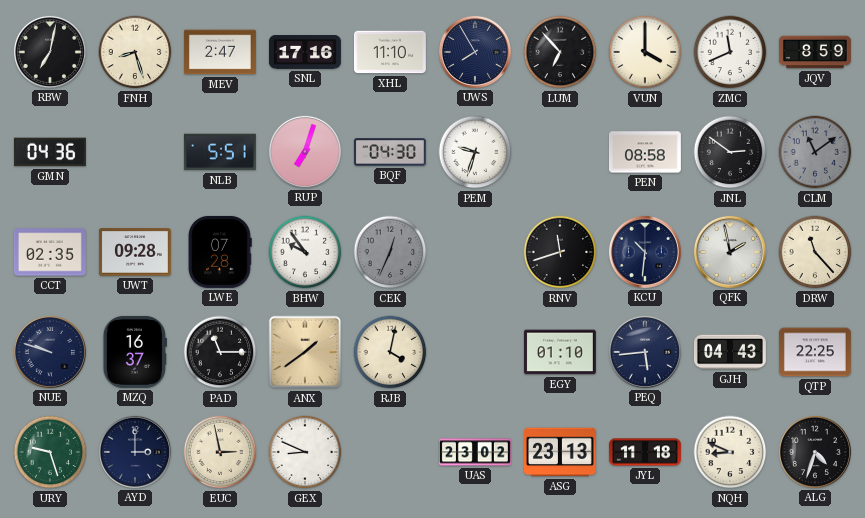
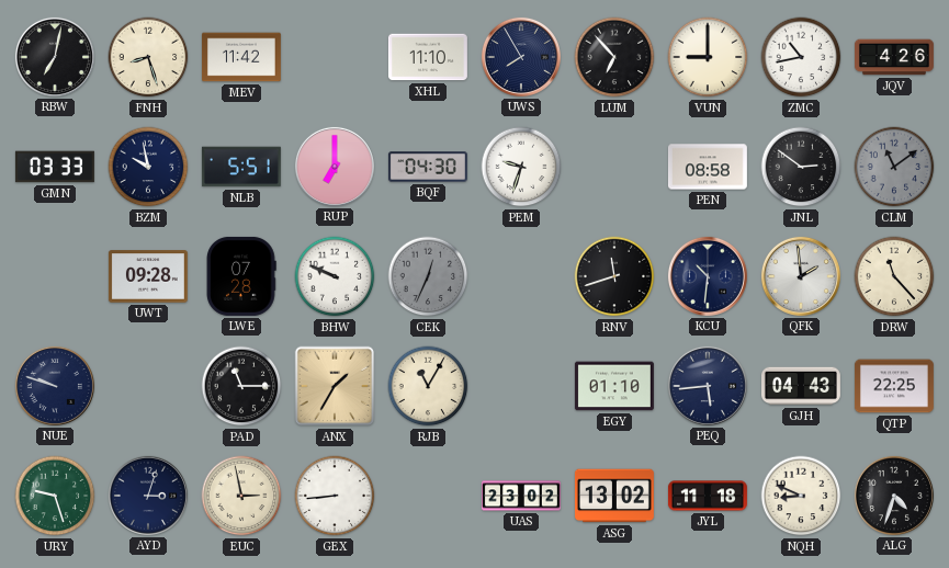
MEV: 2:47 -> 11:42 (241, 57)
SNL: 17:16 -> none (305, 52)
VUN: 4:00 -> 9:00 (708, 57)
ZMC: 11:41 -> 10:43 (801, 57)
JQV: 8:59 -> 4:26 (894, 57)
GMN: 04:36 -> 03:33 (55, 167)
BZM: none -> 9:58 (148, 167)
RUP: 7:03 -> 7:00 (335, 167)
CCT: 02:35 -> none (50, 252)
BHW: 9:54 -> 9:49 (335, 276)
QFK: 1:58 -> 1:59 (801, 276)
MZQ: 16:37 -> none (135, 352)
ANX: 1:39 -> 1:35 (335, 386)
RJB: 4:02 -> 11:05 (428, 386)
AYD: 3:00 -> 3:03 (148, 496)
GEX: 8:49 -> 8:44 (335, 496)
ASG: 23:13 -> 13:02 (614, 496)
